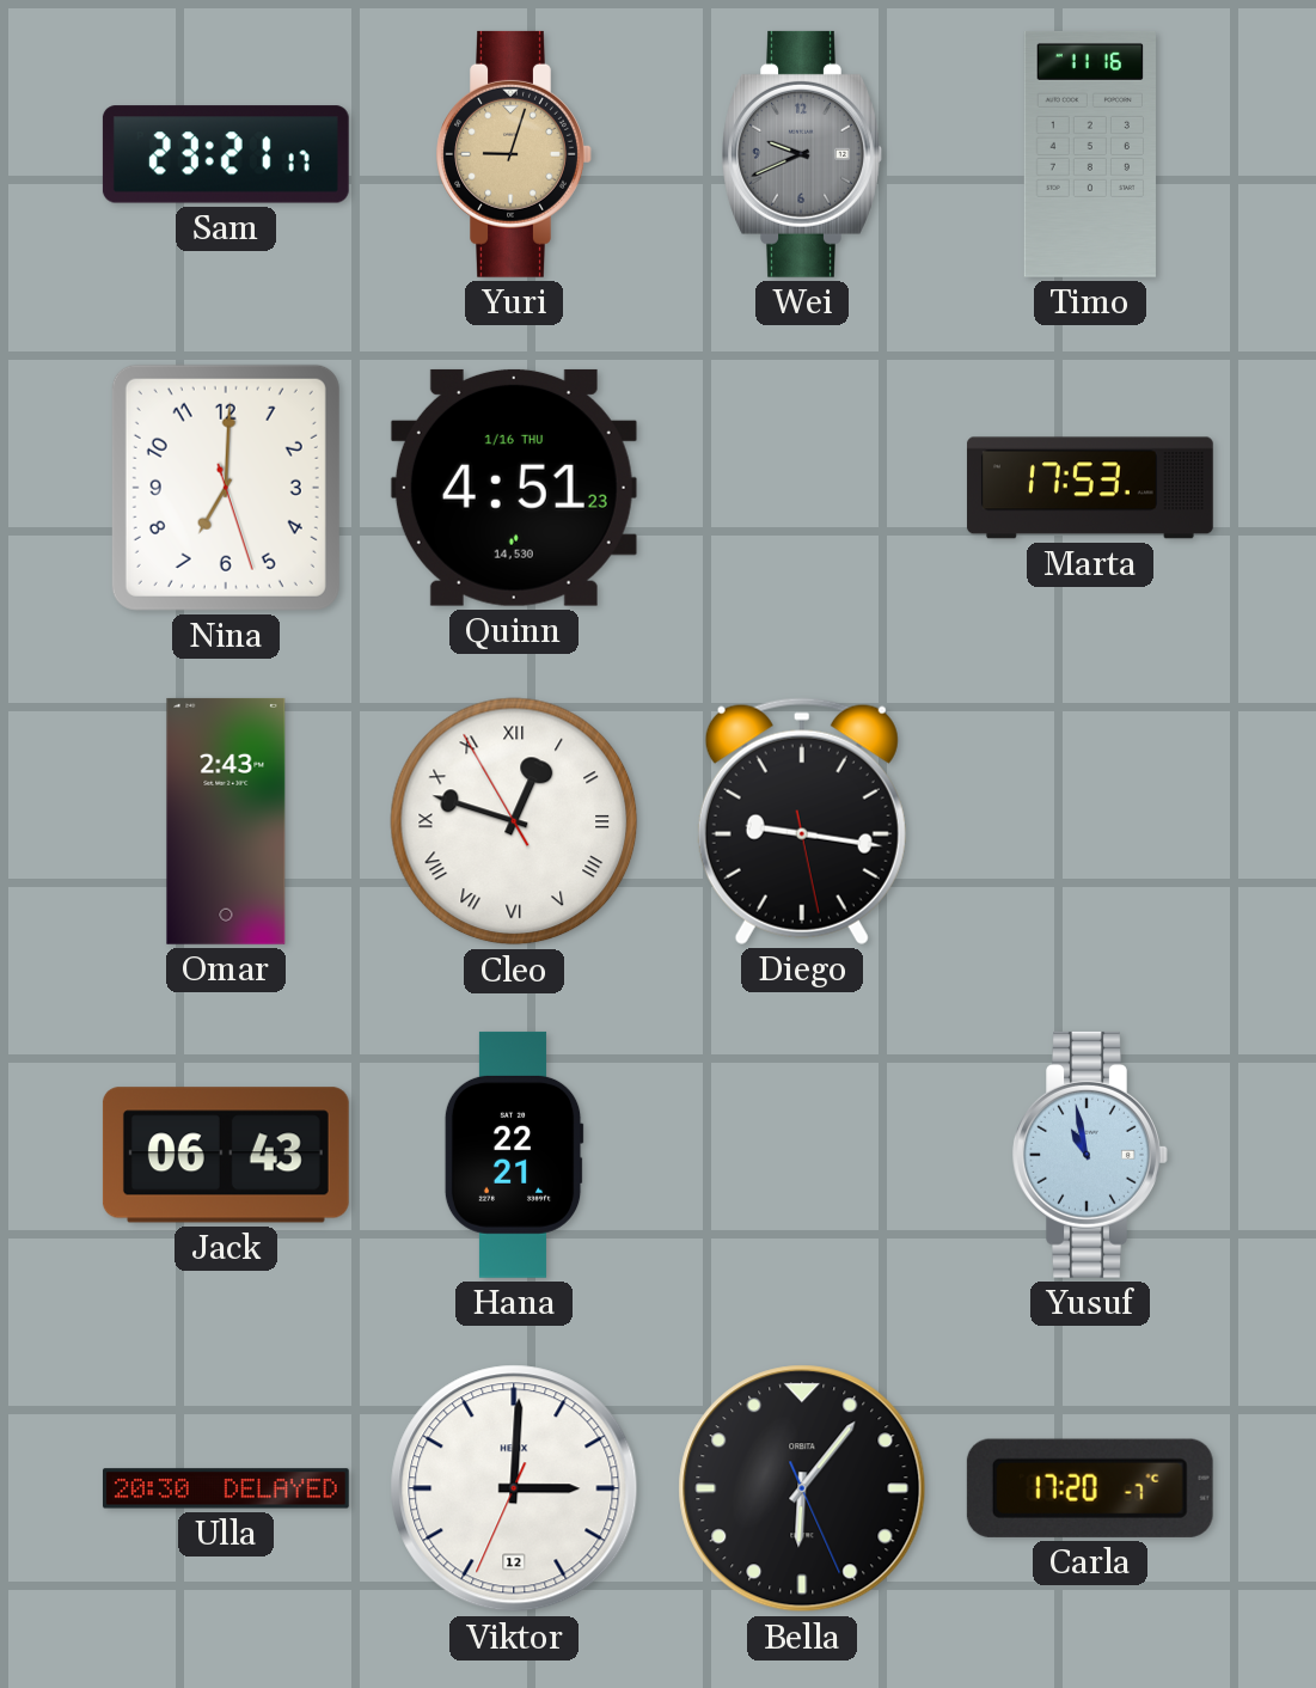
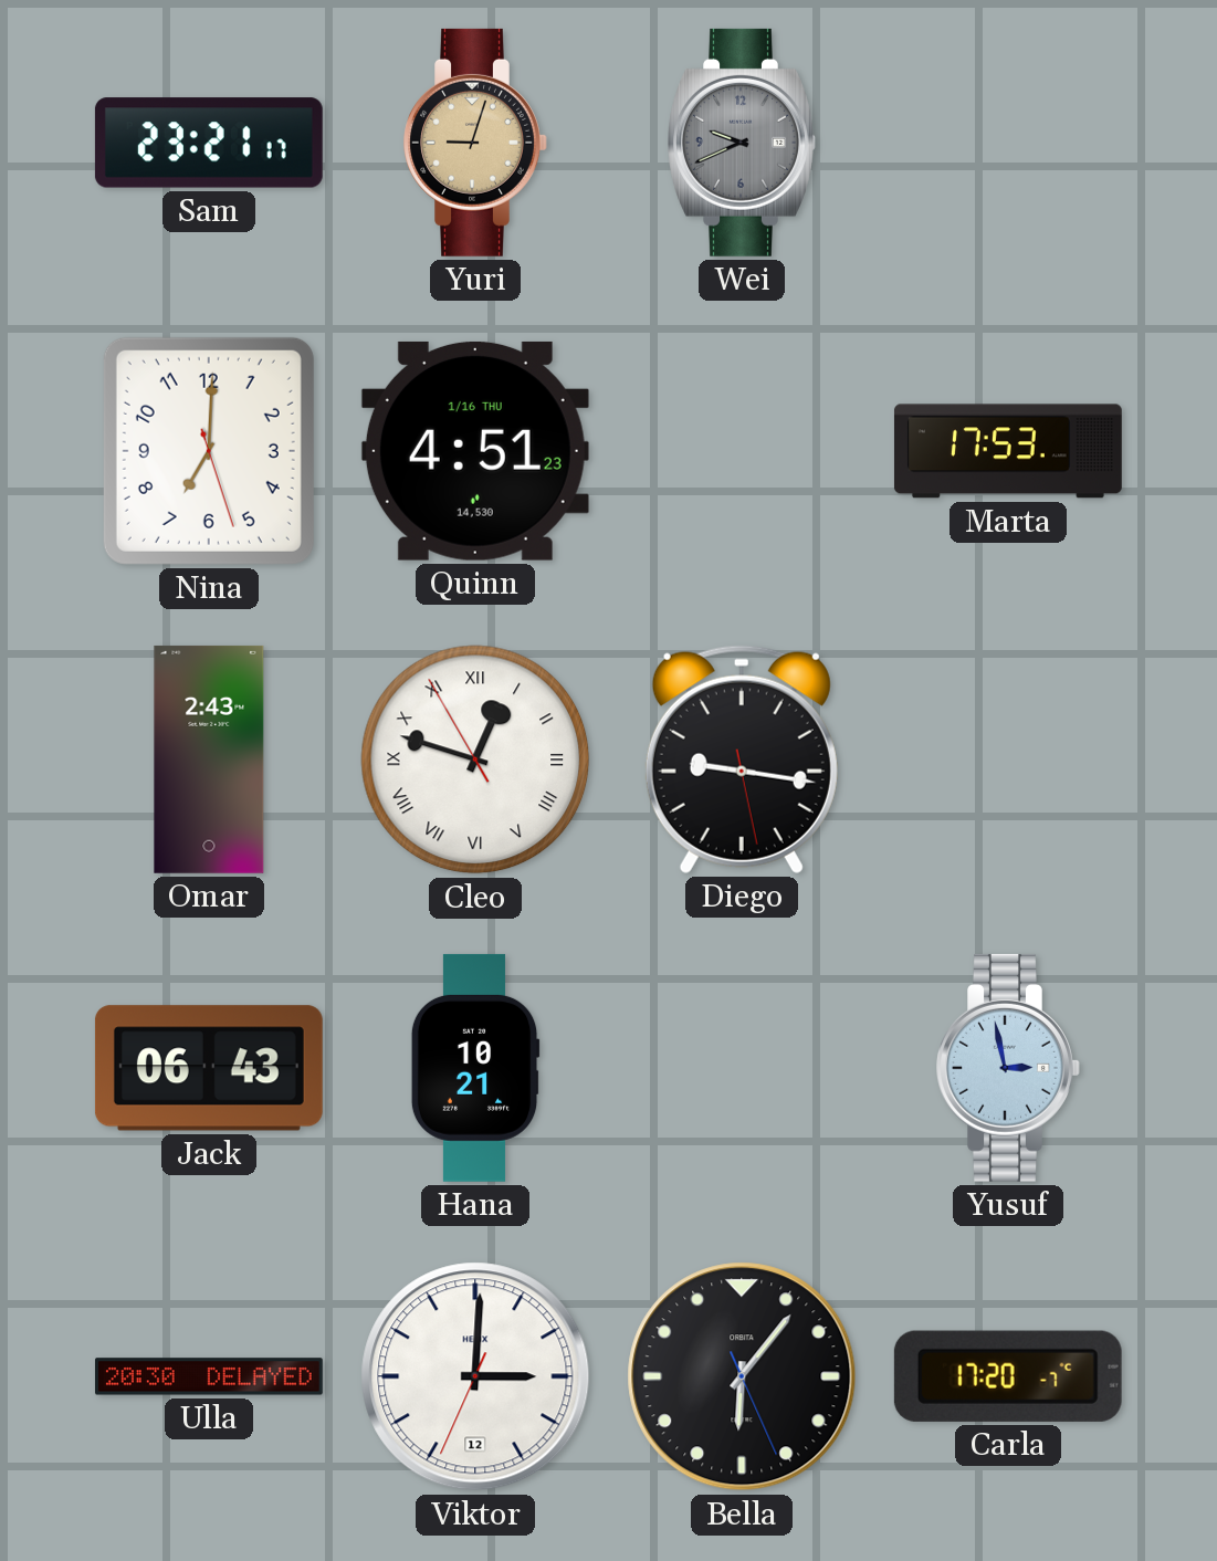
Timo: 11:16 -> none (1090, 154)
Hana: 22:21 -> 10:21 (475, 1068)
Yusuf: 10:58 -> 2:58 (1008, 1068)
